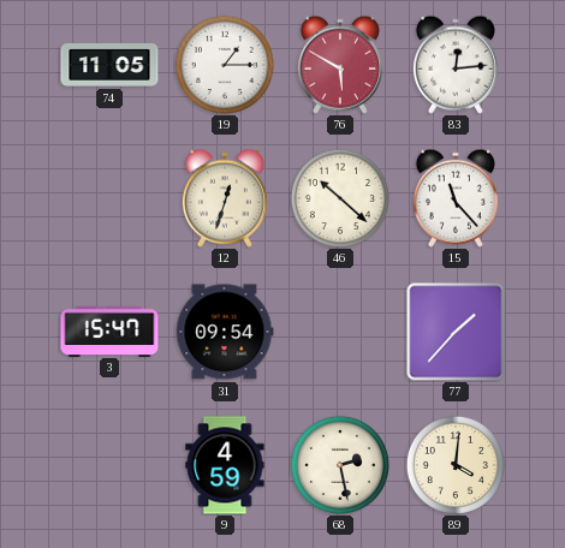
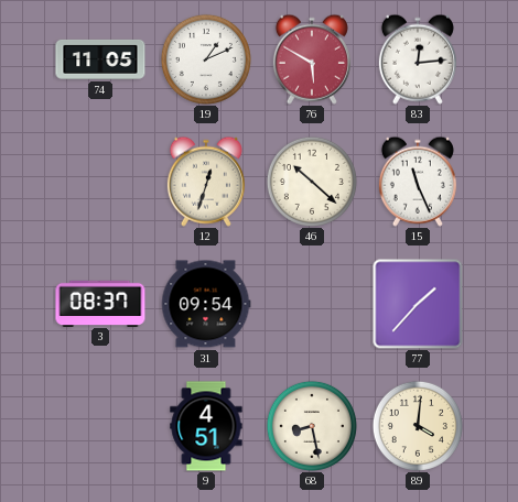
19: 1:15 -> 1:11 (206, 59)
15: 11:23 -> 11:26 (418, 182)
3: 15:47 -> 08:37 (100, 303)
9: 4:59 -> 4:51 (206, 426)
68: 2:28 -> 8:28 (312, 426)
